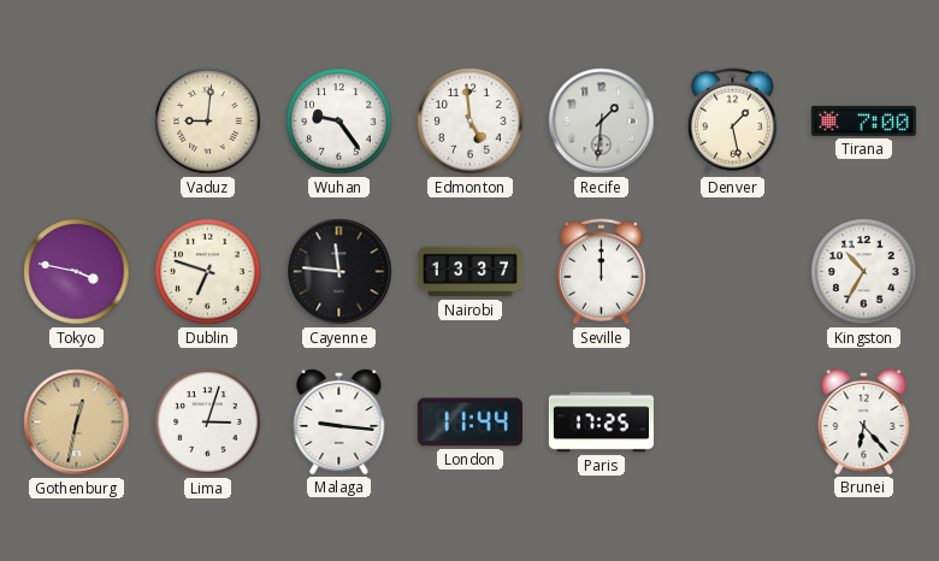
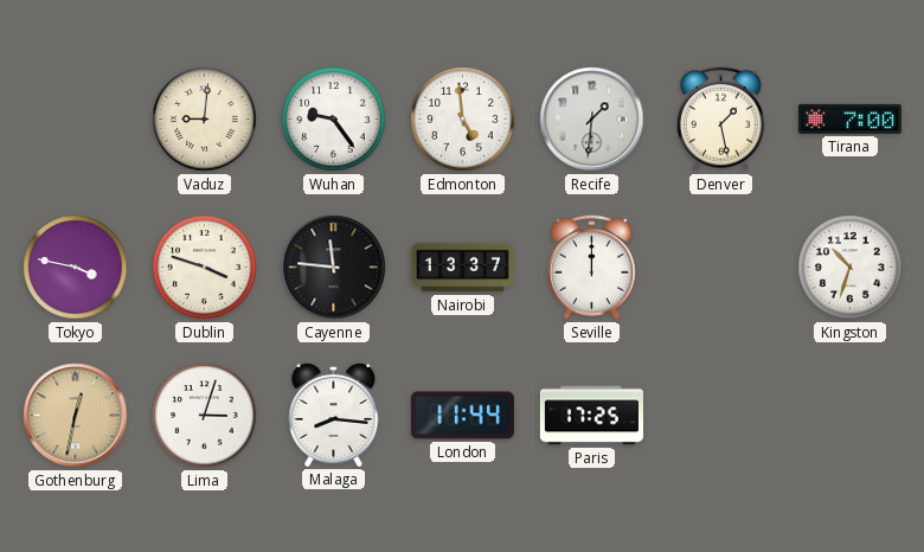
Dublin: 6:48 -> 3:48 (205, 268)
Kingston: 10:35 -> 10:33 (851, 268)
Malaga: 9:16 -> 8:16 (334, 415)
Brunei: 6:23 -> none (864, 421)
